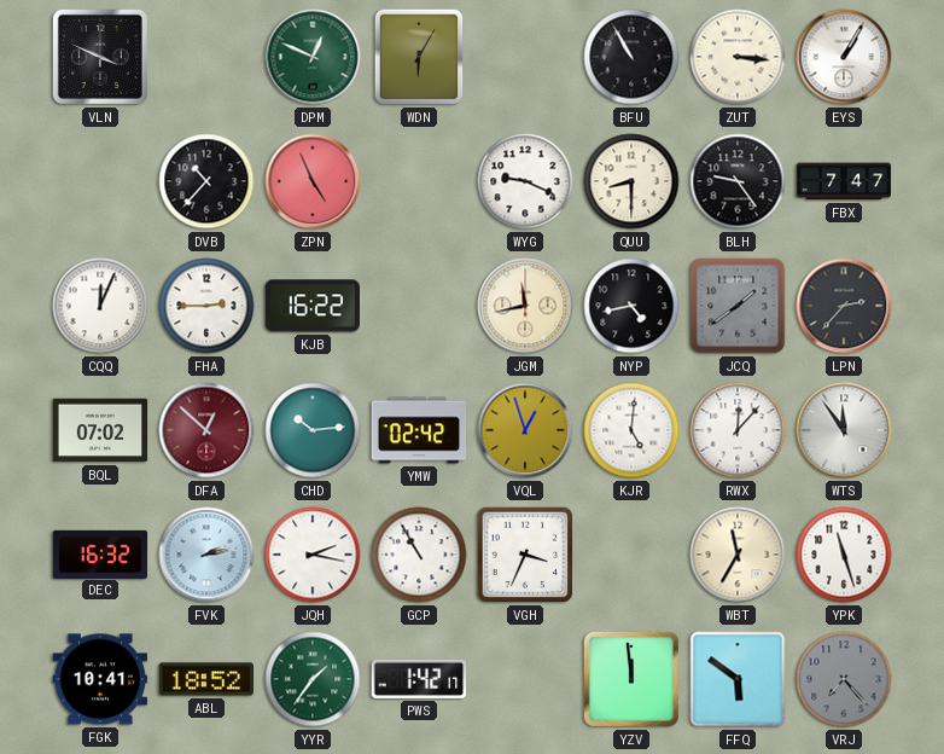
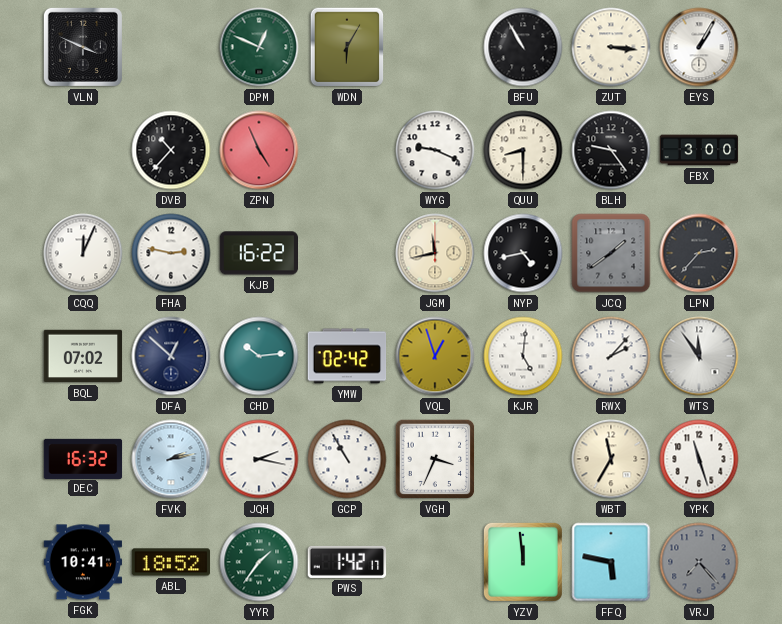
FBX: 7:47 -> 3:00 (699, 150)
FHA: 2:45 -> 2:47 (171, 253)
DFA dial: burgundy -> navy (171, 356)
RWX: 12:07 -> 2:07 (611, 356)
FFQ: 5:51 -> 5:47 (611, 562)
